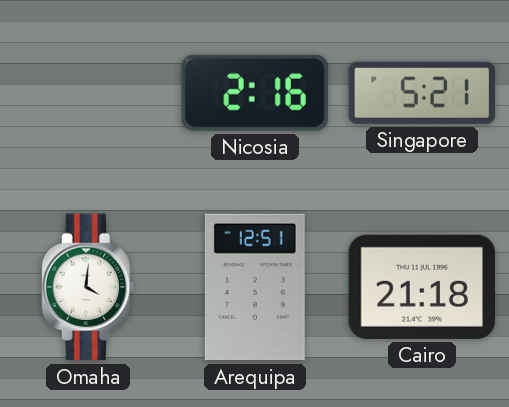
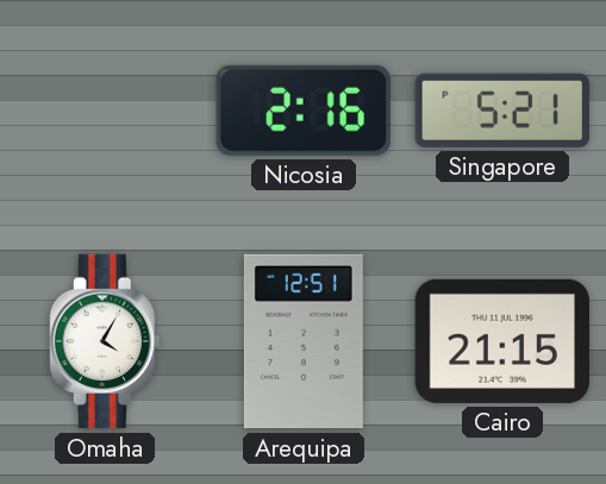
Omaha: 4:01 -> 4:05 (105, 341)
Cairo: 21:18 -> 21:15 (502, 341)
